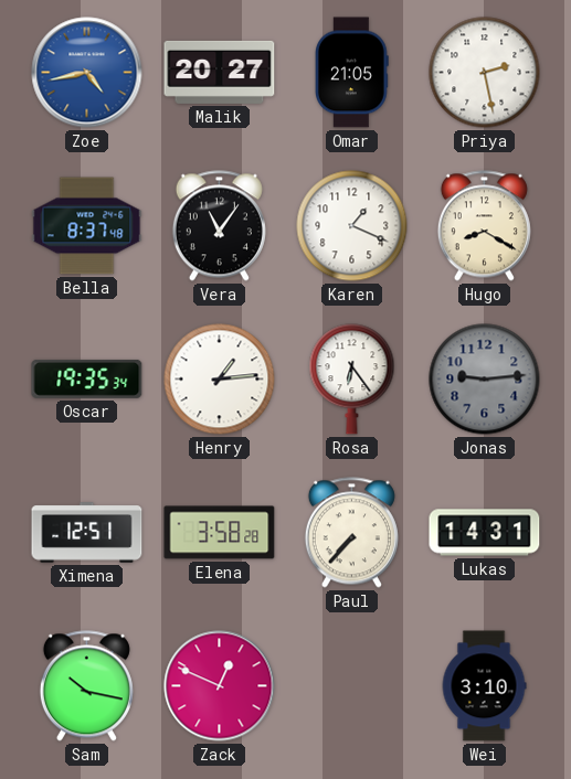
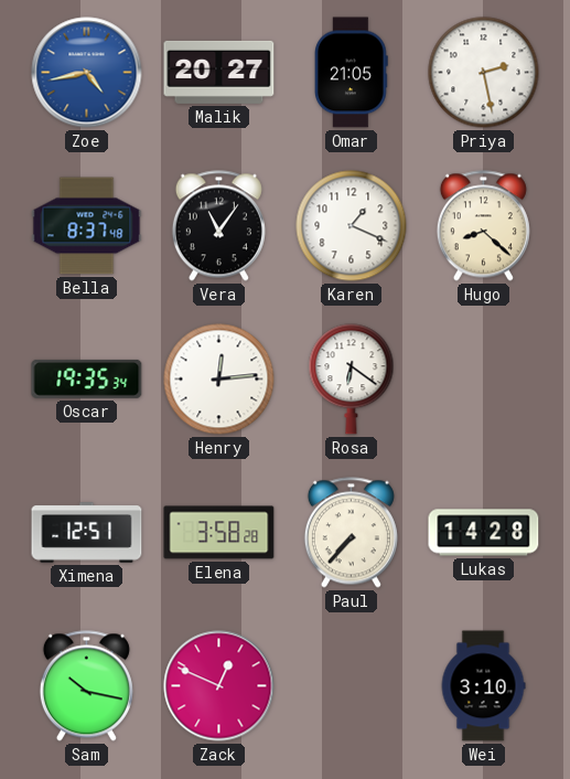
Hugo: 8:20 -> 8:22 (483, 226)
Henry: 1:14 -> 12:14 (219, 380)
Rosa: 6:24 -> 6:21 (352, 380)
Jonas: 9:14 -> none (485, 380)
Lukas: 14:31 -> 14:28 (484, 533)
